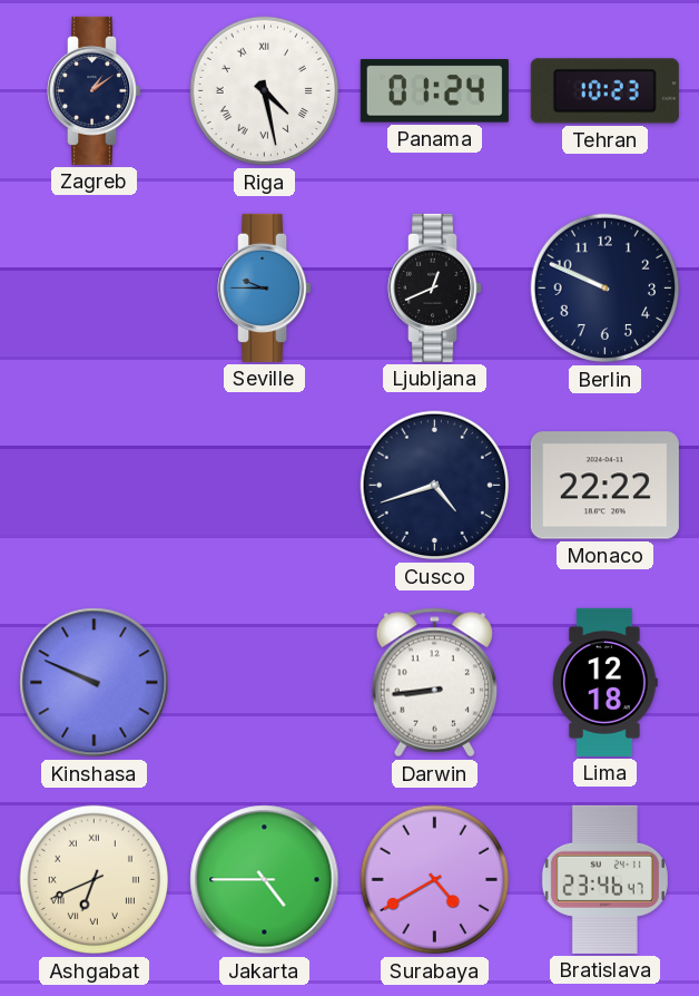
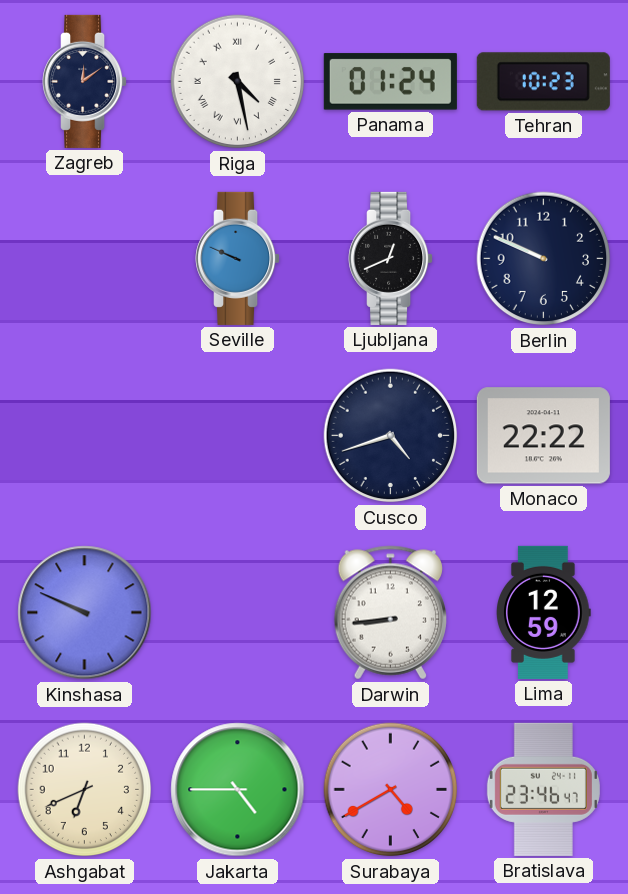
Zagreb: 1:09 -> 12:09 (85, 81)
Seville: 9:45 -> 9:49 (238, 258)
Lima: 12:18 -> 12:59 (544, 612)
Ashgabat numerals: Roman -> Arabic (85, 790)
